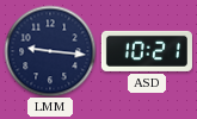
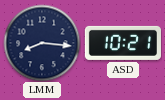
LMM: 9:16 -> 8:16 (42, 43)
